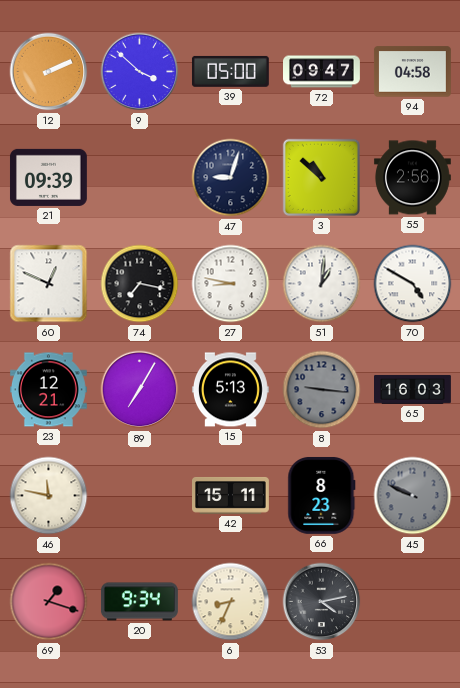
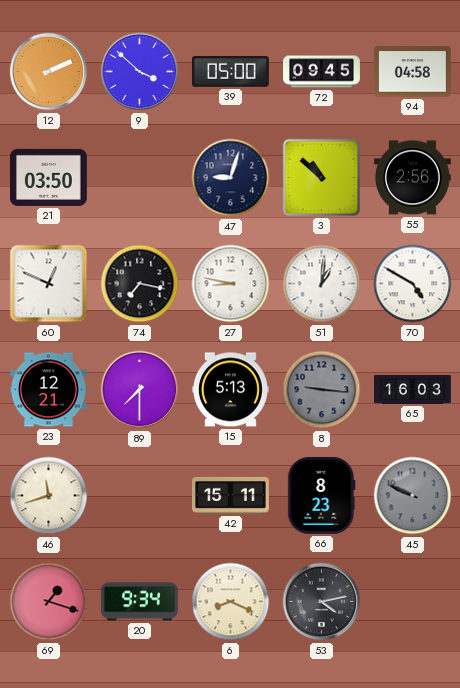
72: 09:47 -> 09:45 (322, 72)
21: 09:39 -> 03:50 (48, 177)
89: 7:05 -> 7:30 (140, 390)
46: 11:47 -> 11:42 (49, 496)
6: 8:34 -> 8:19 (231, 602)
